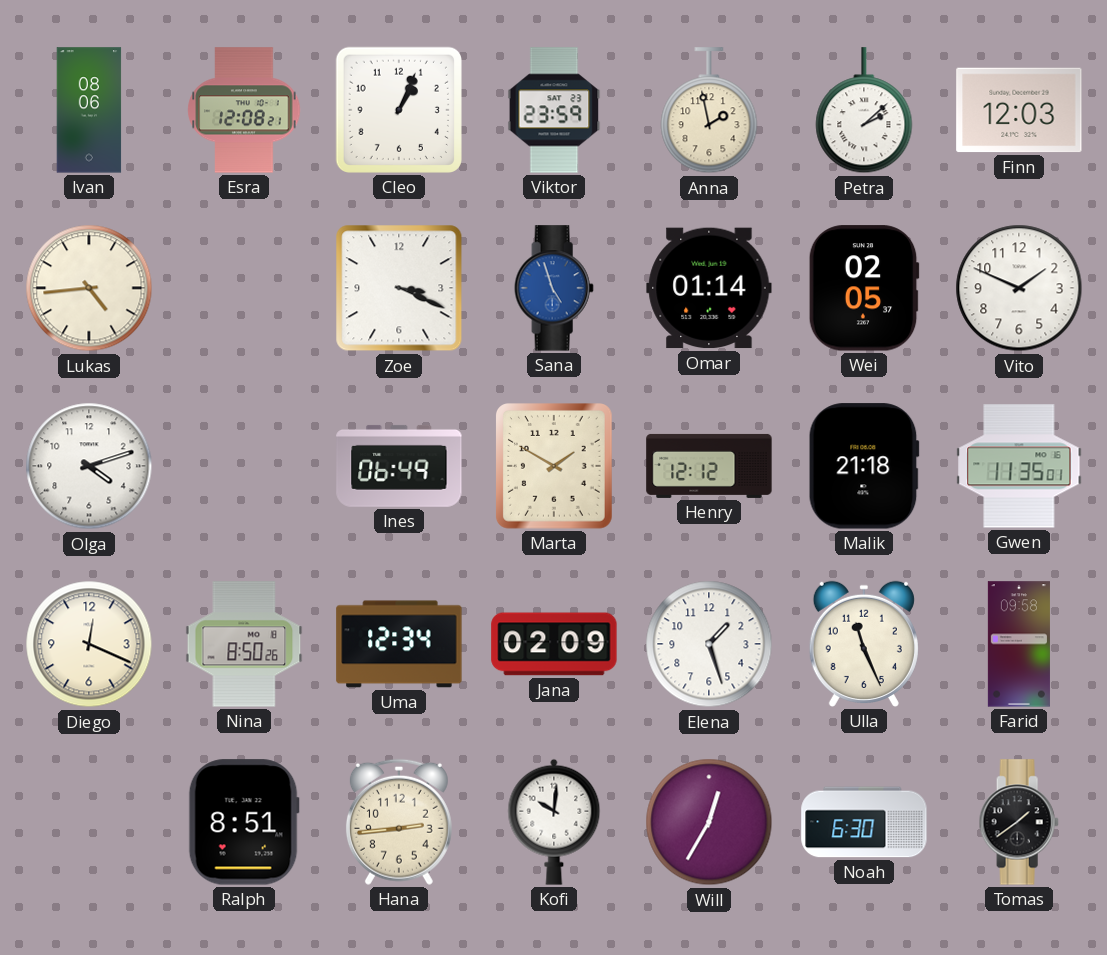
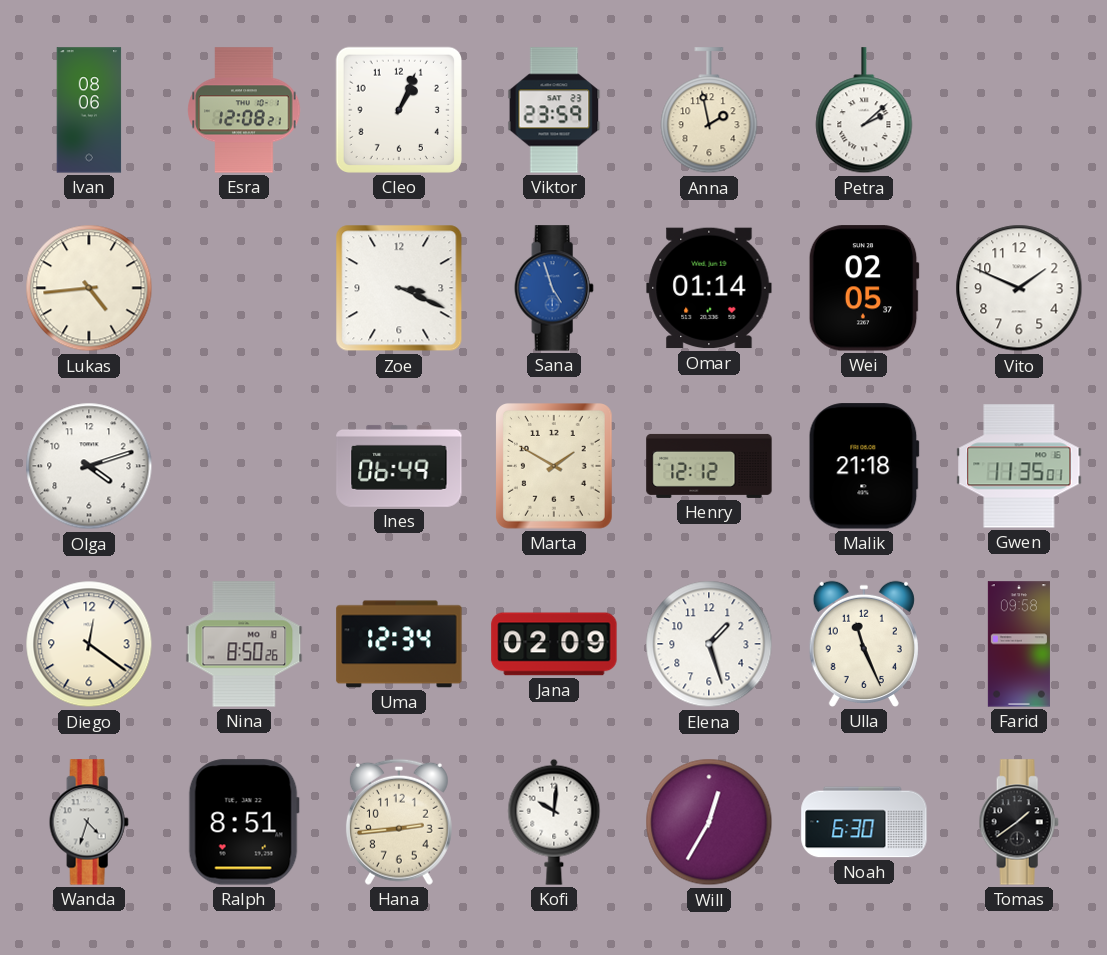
Finn: 12:03 -> none (1019, 110)
Diego: 12:19 -> 12:21 (89, 644)
Wanda: none -> 4:33 (89, 822)
